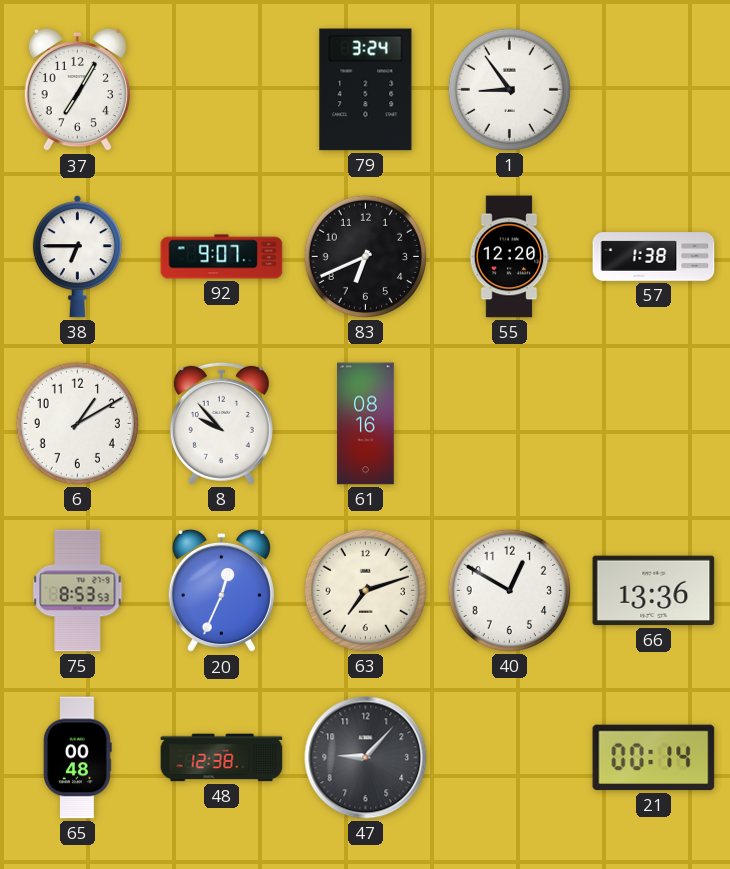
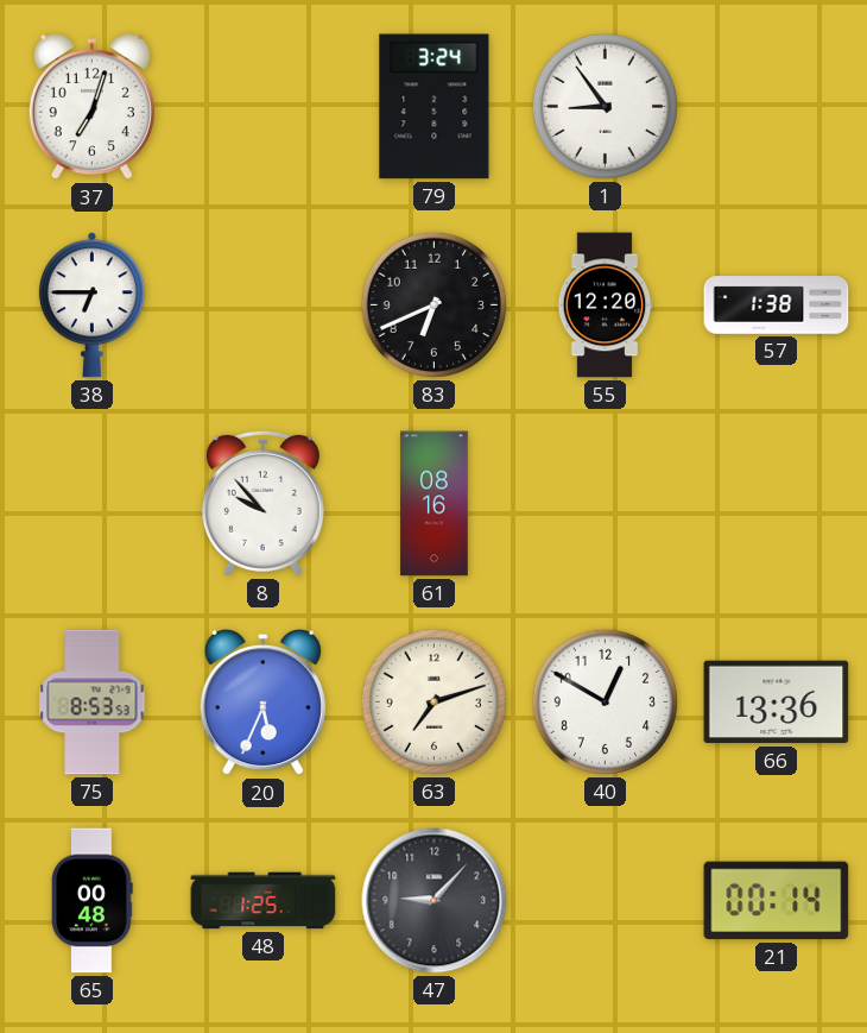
37: 7:05 -> 7:03 (91, 107)
92: 9:07 -> none (222, 257)
6: 1:10 -> none (77, 423)
20: 12:34 -> 5:34 (262, 703)
48: 12:38 -> 1:25 (264, 901)
